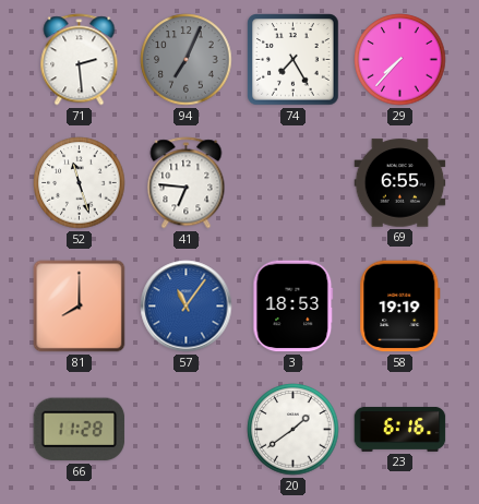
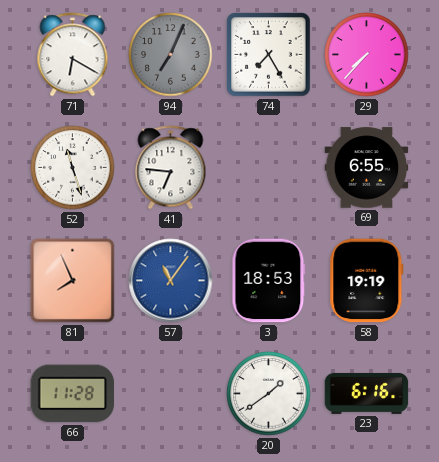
71: 2:29 -> 6:20 (73, 55)
81: 8:00 -> 7:56 (73, 281)
